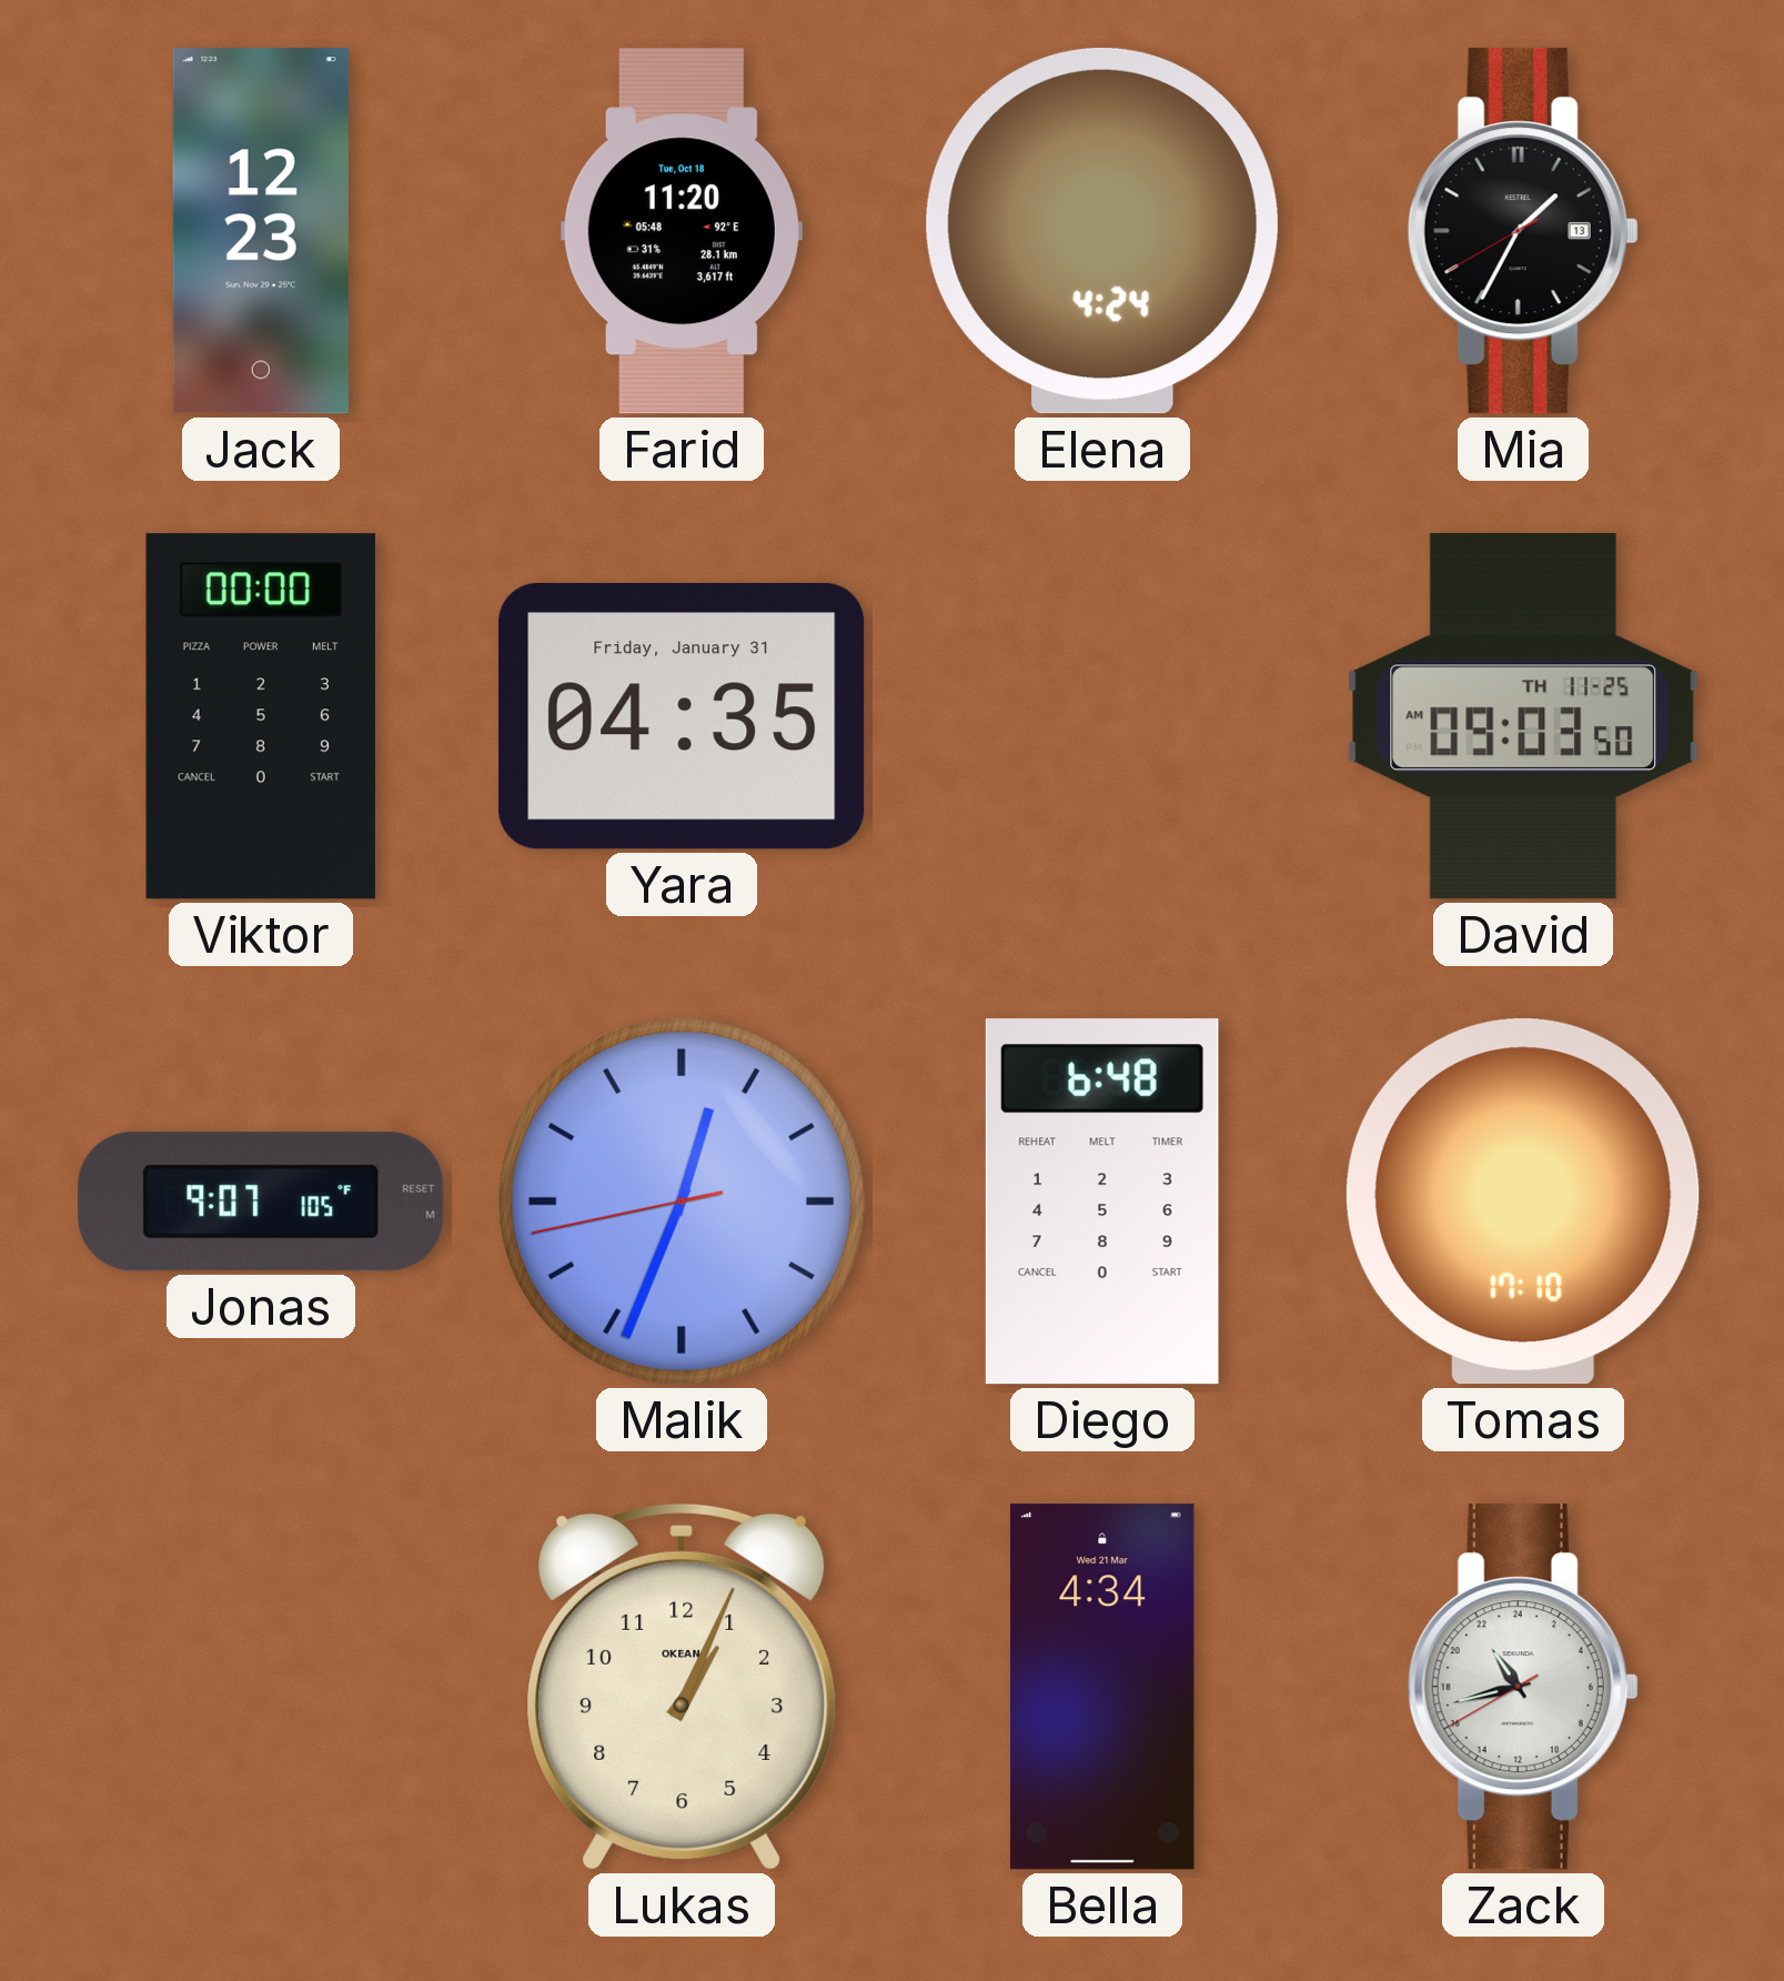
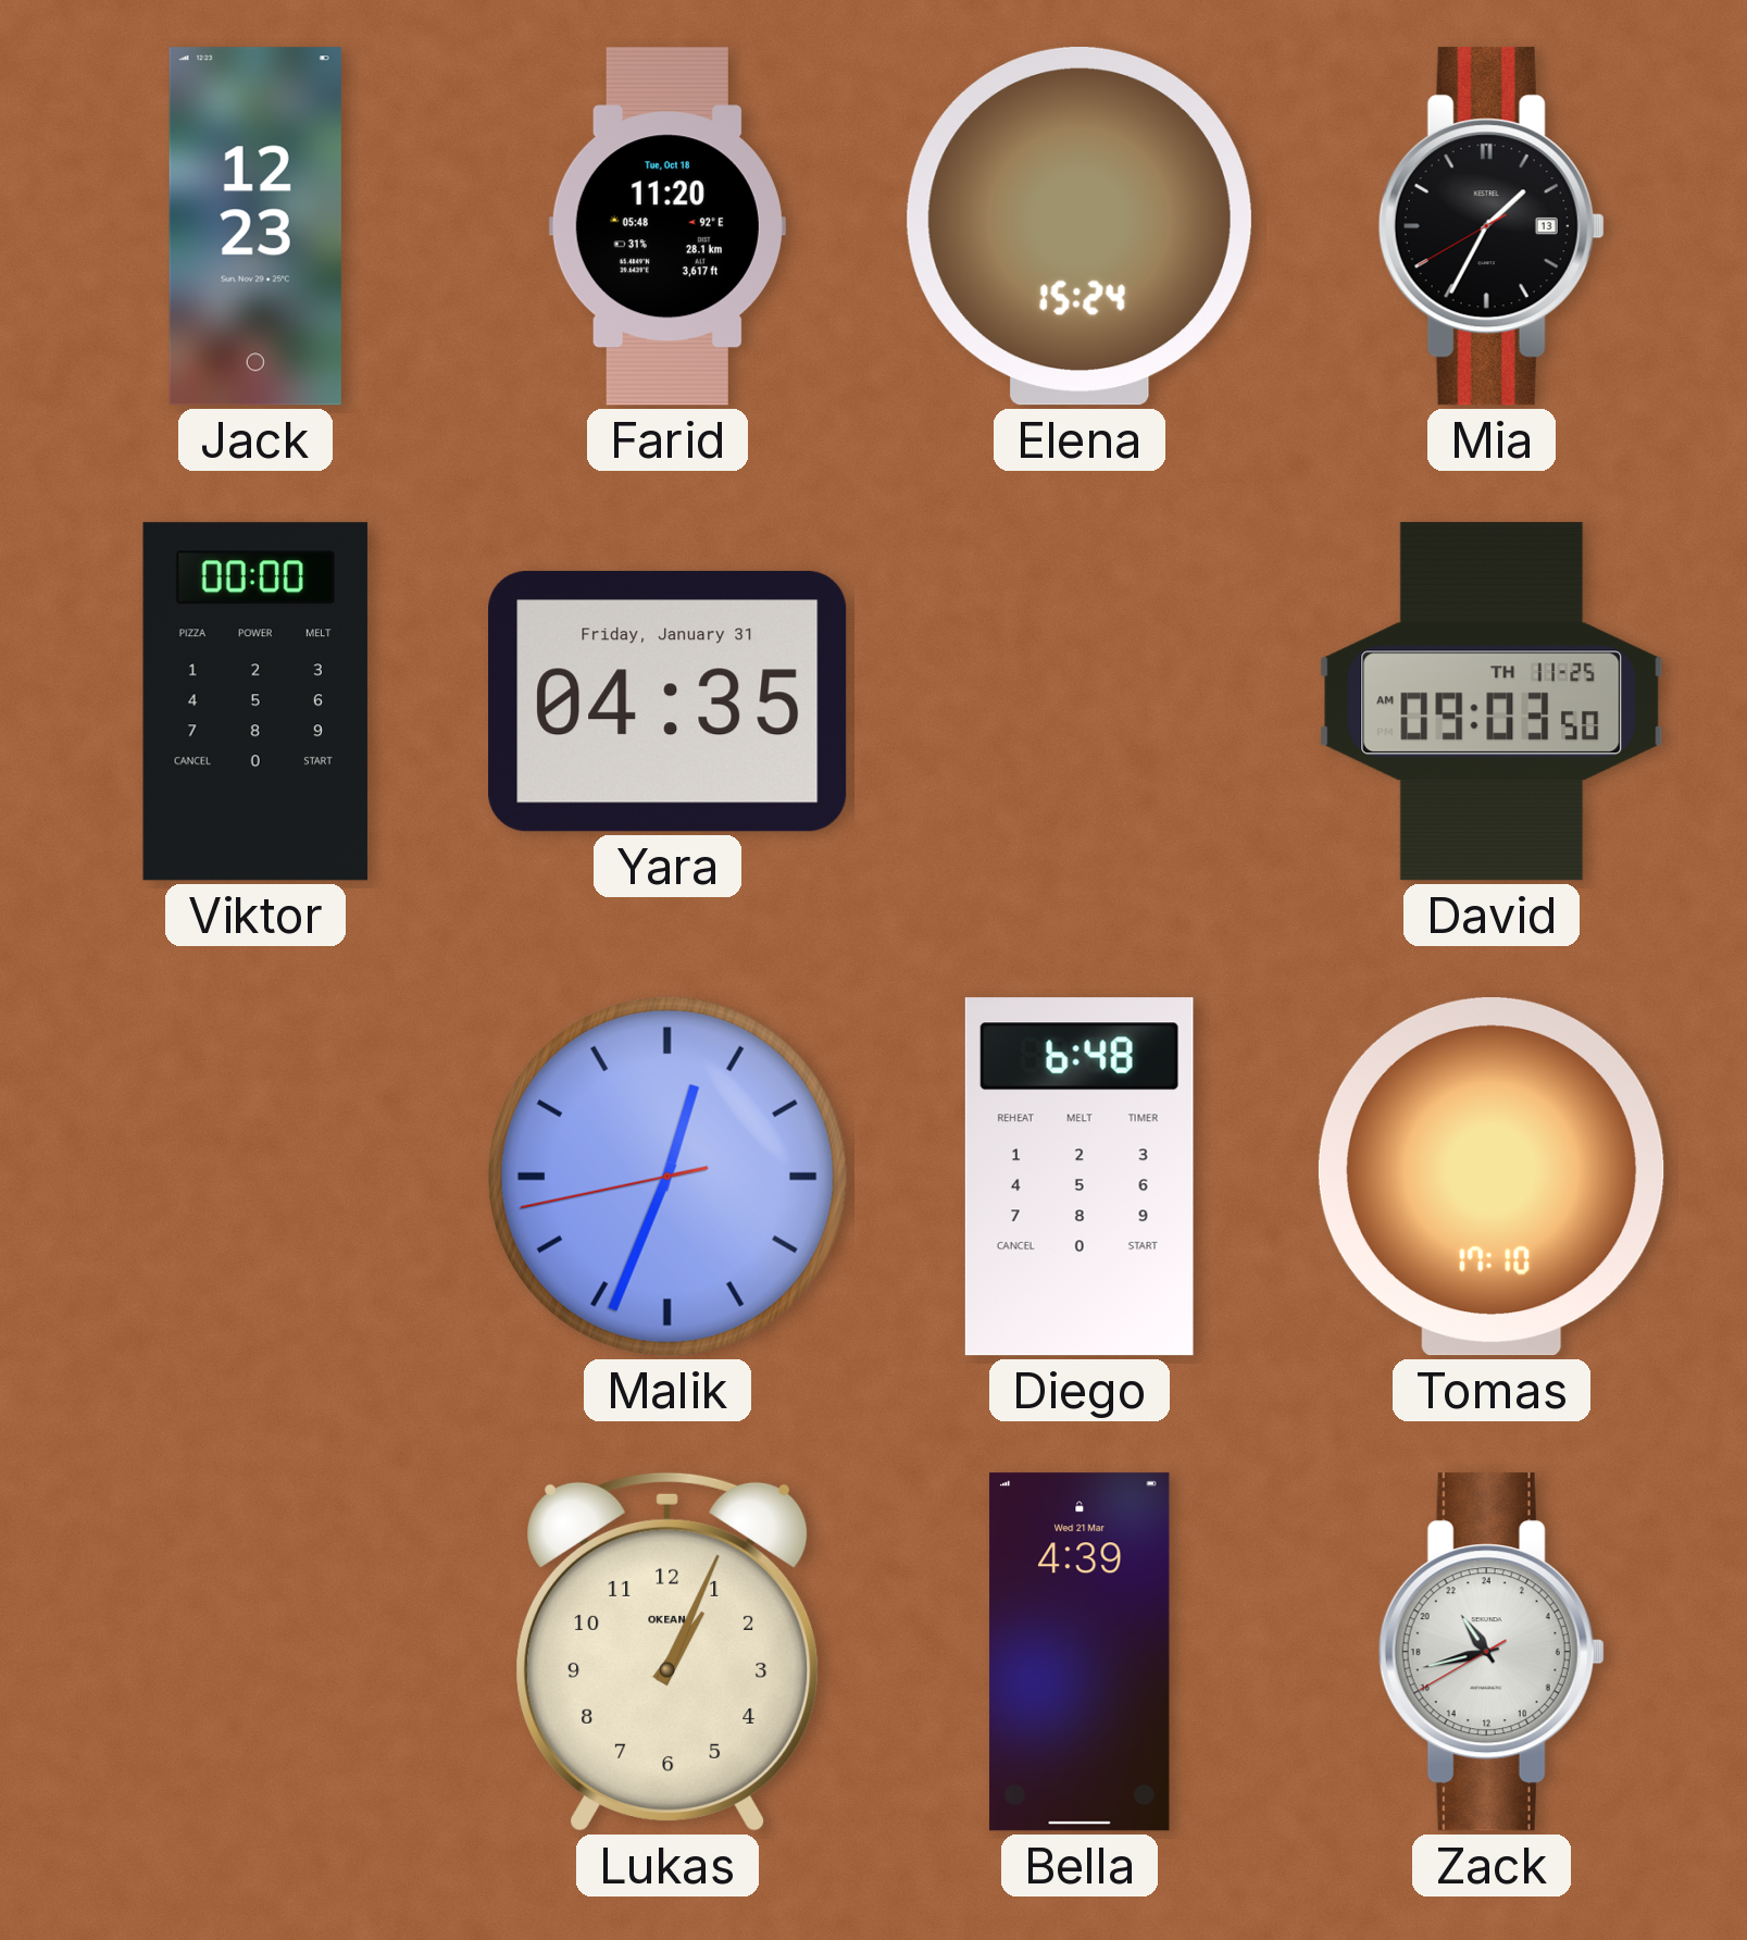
Elena: 4:24 -> 15:24 (1080, 227)
Jonas: 9:07 -> none (261, 1201)
Bella: 4:34 -> 4:39 (1080, 1652)
